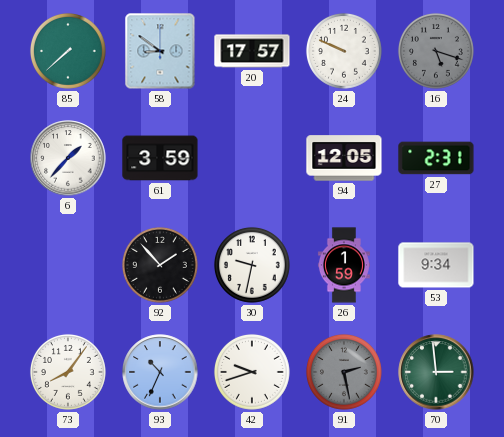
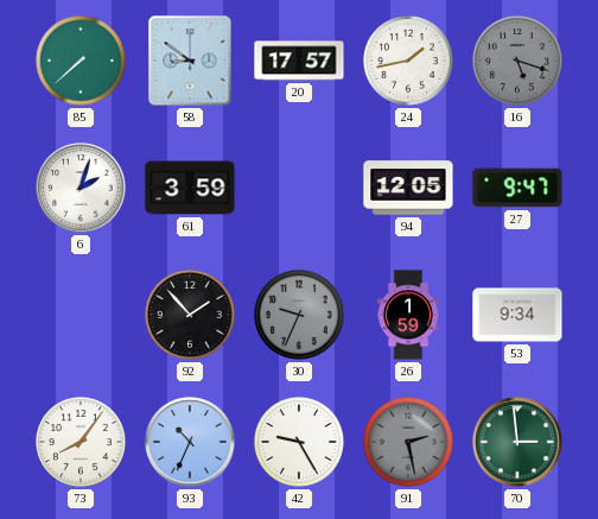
24: 9:49 -> 1:43 (408, 61)
6: 1:37 -> 2:03 (81, 188)
27: 2:31 -> 9:47 (517, 188)
30: 9:32 -> 9:34 (299, 315)
30 dial: white -> grey (299, 315)
42: 9:42 -> 9:25 (299, 442)
